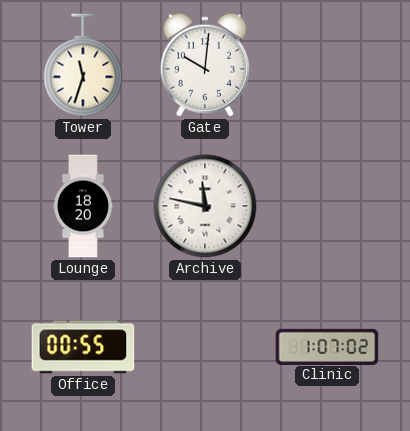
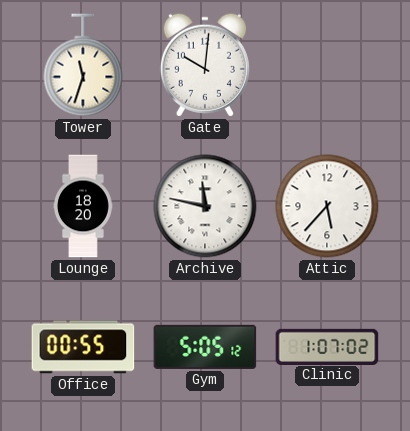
Attic: none -> 5:37 (327, 206)
Gym: none -> 5:05 (205, 347)
